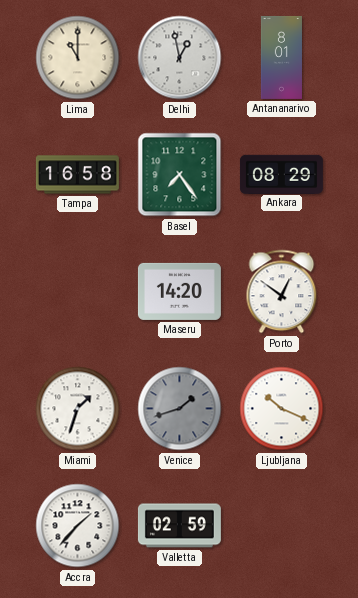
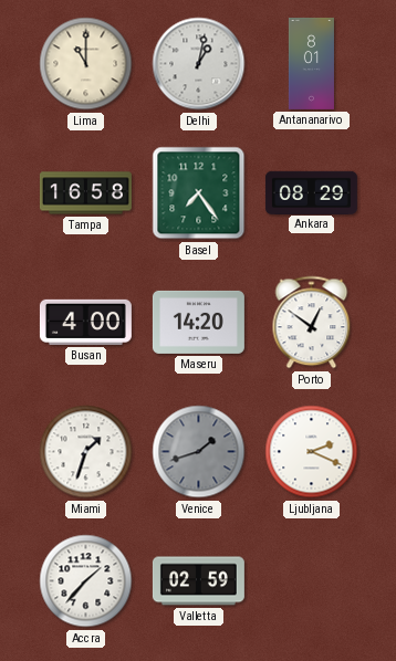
Delhi: 12:58 -> 1:02 (199, 64)
Busan: none -> 4:00 (85, 322)
Ljubljana: 10:19 -> 2:19 (312, 452)
